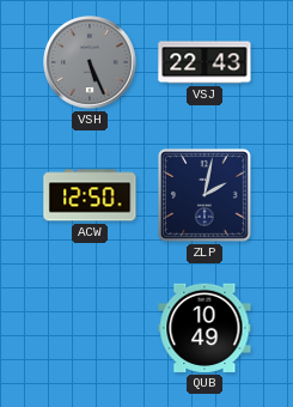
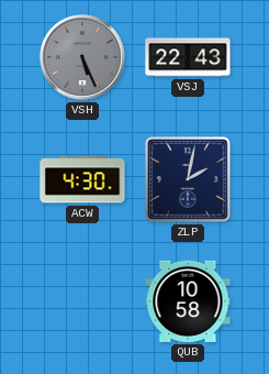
ACW: 12:50 -> 4:30 (82, 179)
QUB: 10:49 -> 10:58 (188, 301)
